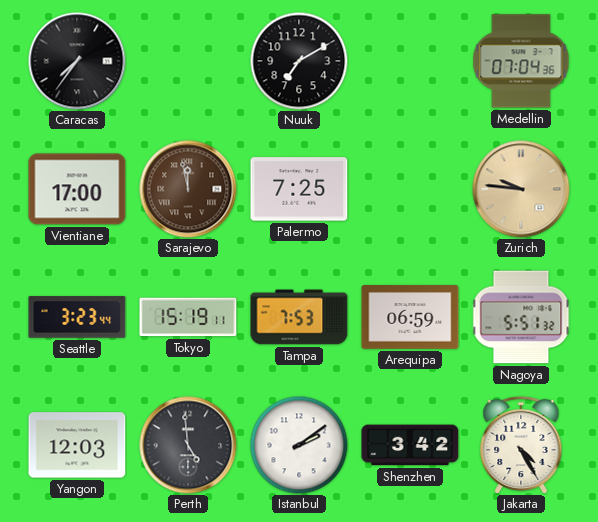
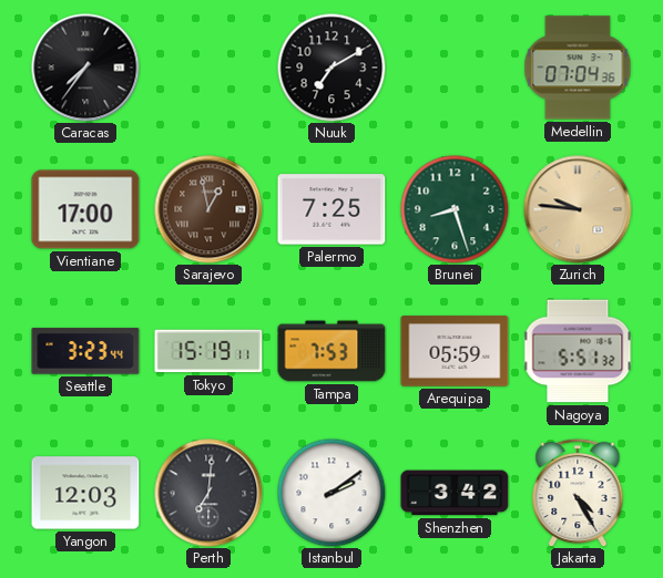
Sarajevo: 11:58 -> 12:58 (208, 209)
Brunei: none -> 8:27 (455, 209)
Arequipa: 06:59 -> 05:59 (455, 351)
Perth: 4:59 -> 7:01 (208, 493)
